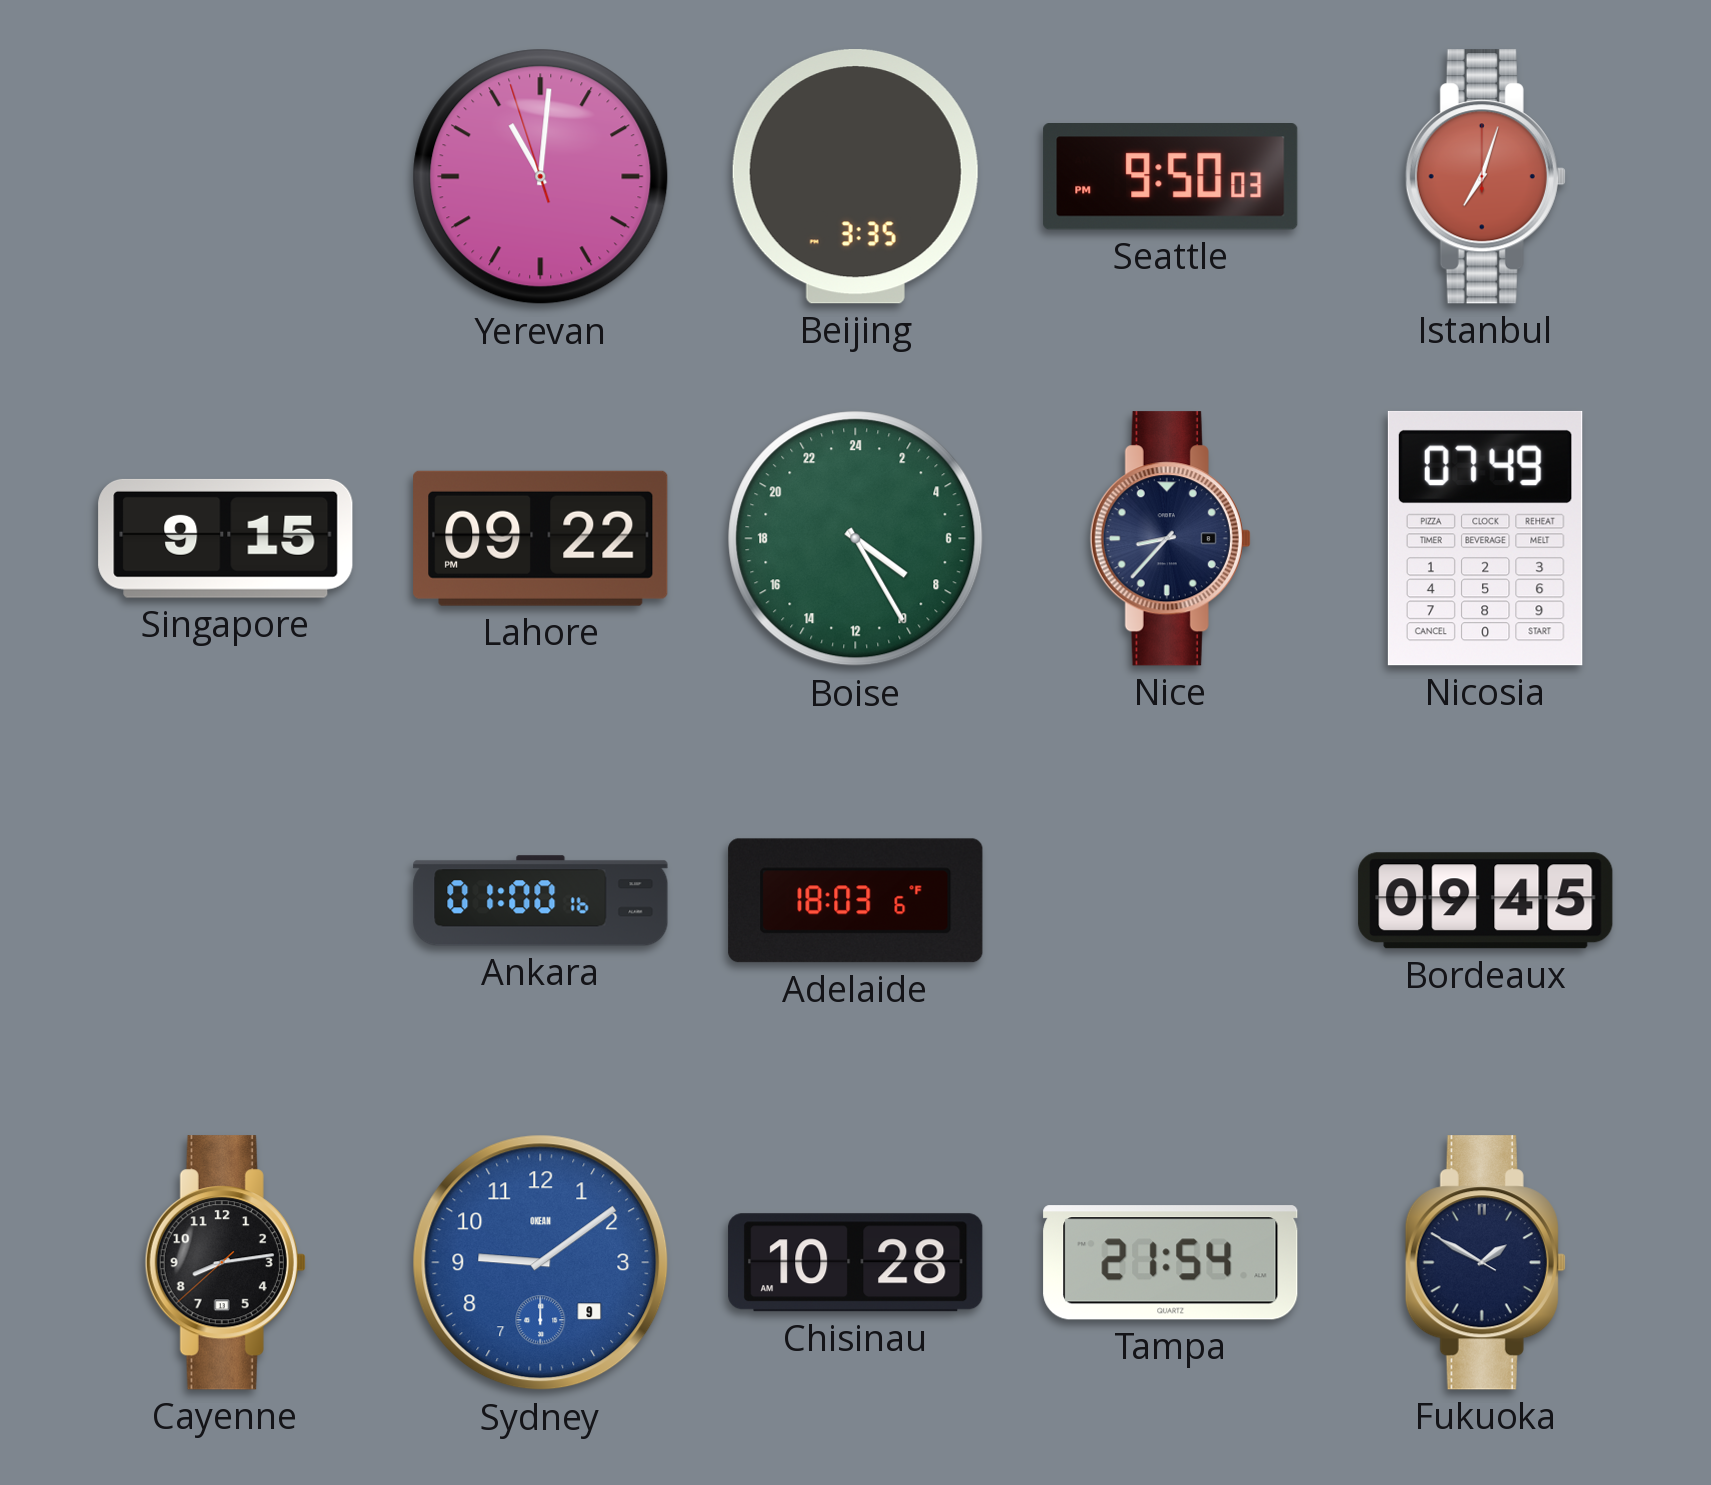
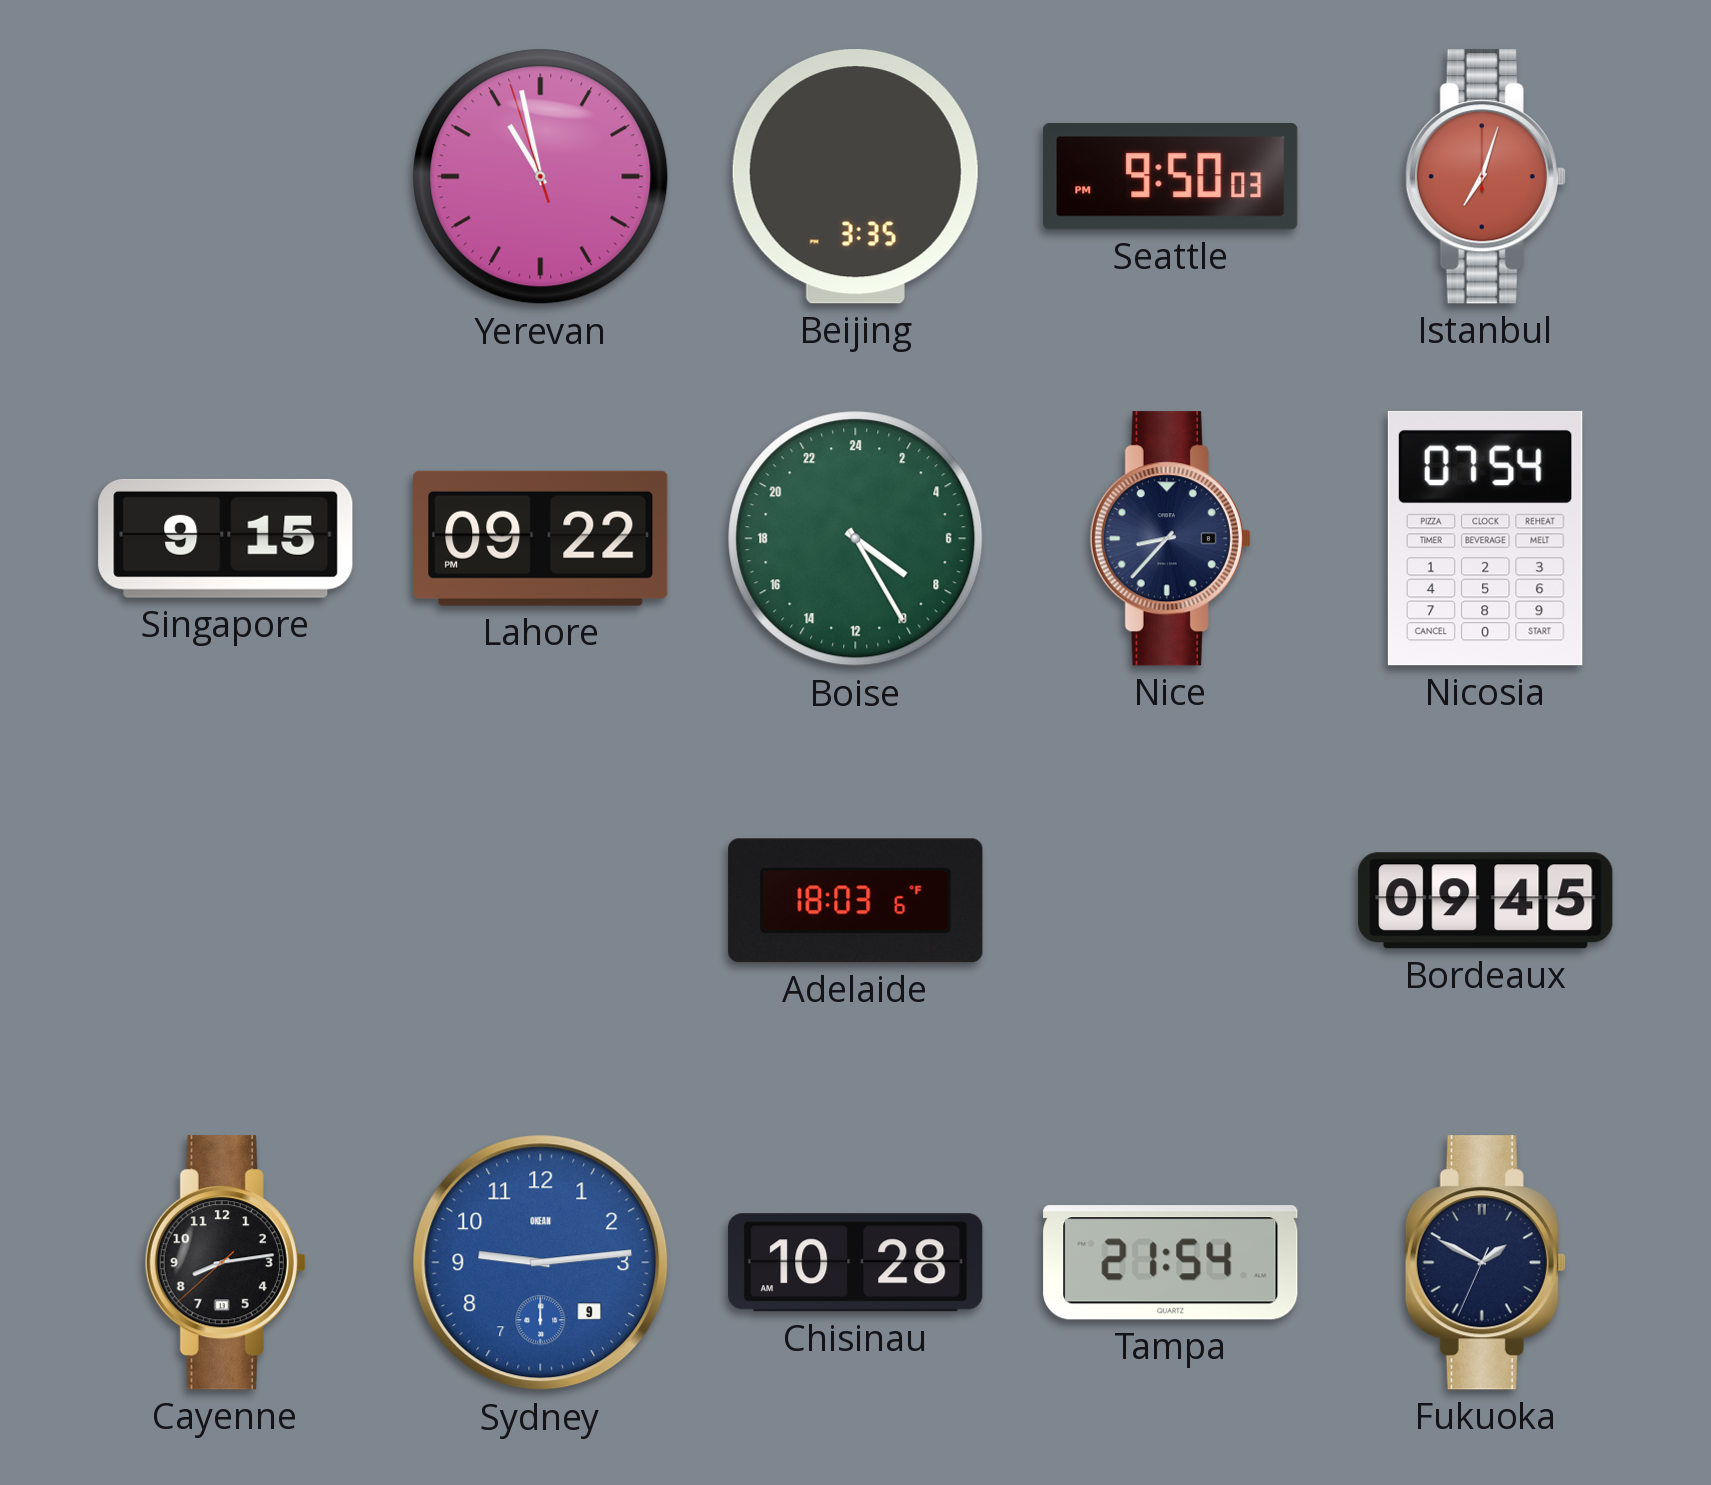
Yerevan: 11:00 -> 10:57 (541, 177)
Nicosia: 07:49 -> 07:54 (1485, 538)
Ankara: 01:00 -> none (541, 901)
Sydney: 9:09 -> 9:14 (541, 1263)
Fukuoka: 1:49:50 -> 1:49:34 (1485, 1263)
